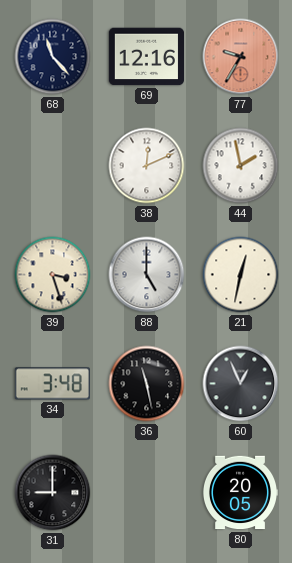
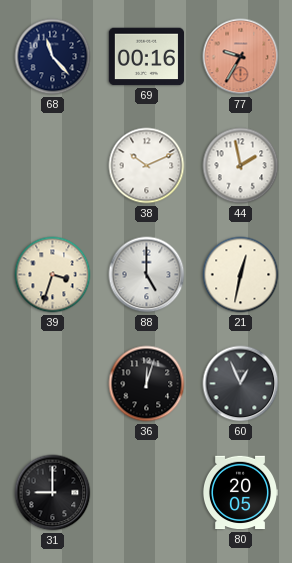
69: 12:16 -> 00:16 (146, 57)
38: 12:11 -> 10:11 (147, 166)
39: 3:27 -> 3:33 (53, 275)
34: 3:48 -> none (52, 384)
36: 11:28 -> 12:03 (147, 384)
